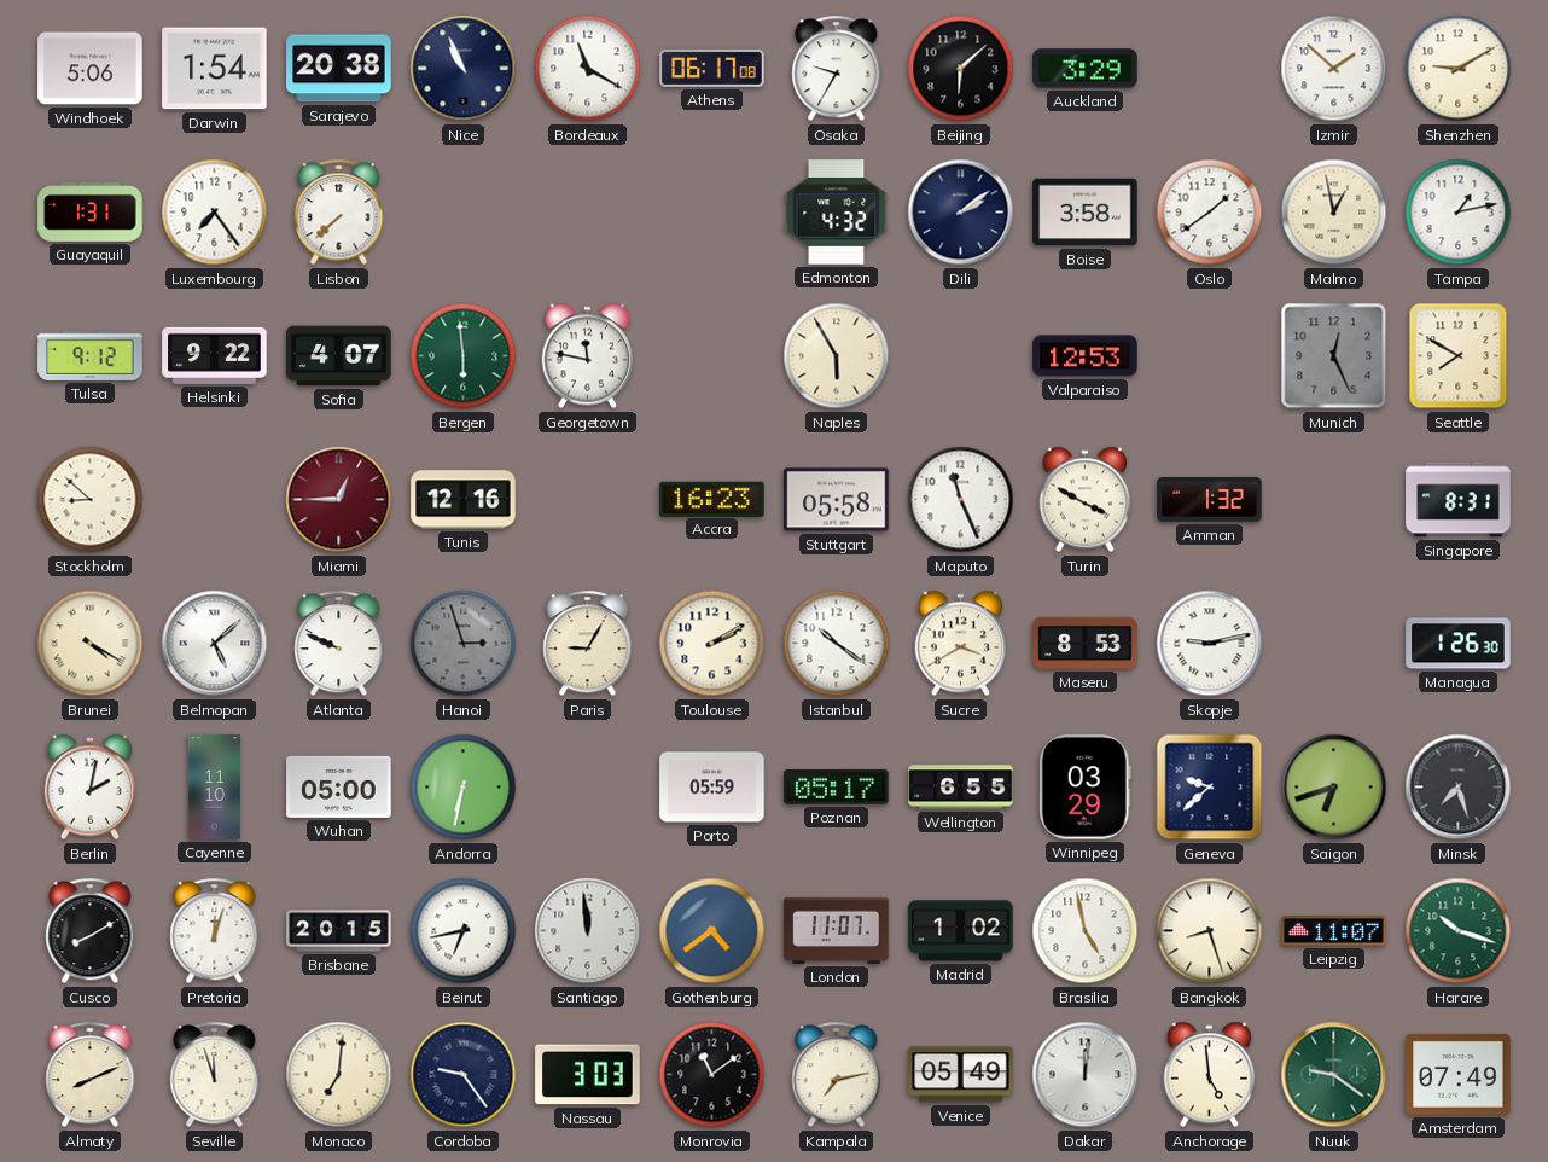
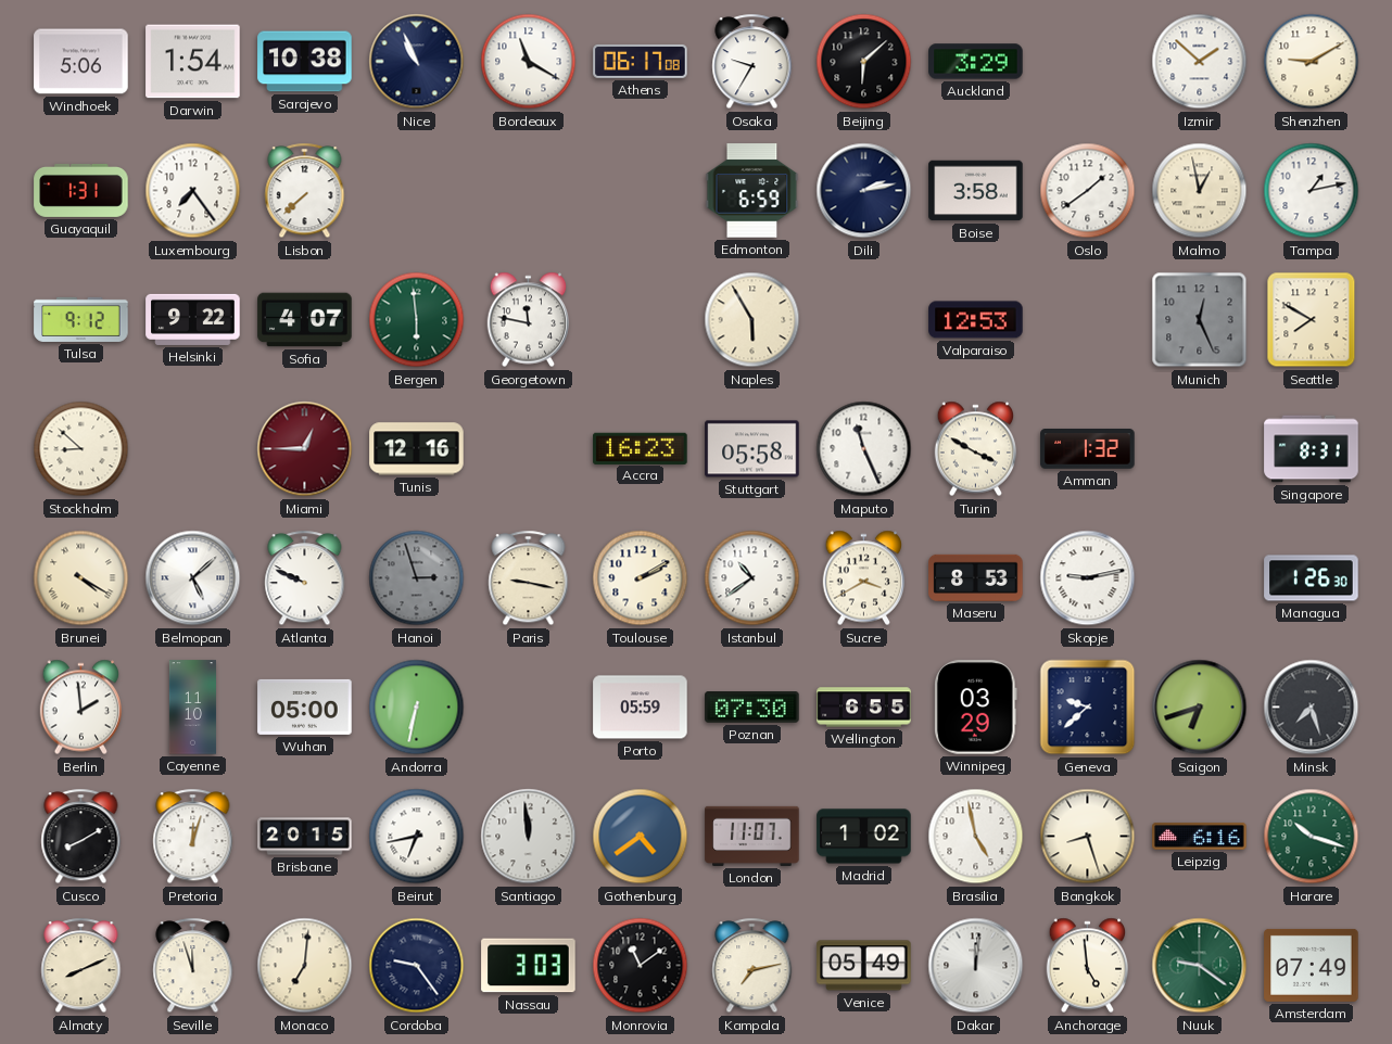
Sarajevo: 20:38 -> 10:38 (305, 62)
Edmonton: 4:32 -> 6:59 (752, 191)
Dili: 2:09 -> 2:13 (864, 191)
Paris: 9:05 -> 9:17 (529, 578)
Istanbul: 10:21 -> 10:39 (752, 578)
Berlin: 2:02 -> 1:59 (81, 708)
Poznan: 05:17 -> 07:30 (752, 708)
Leipzig: 11:07 -> 6:16 (1200, 837)
